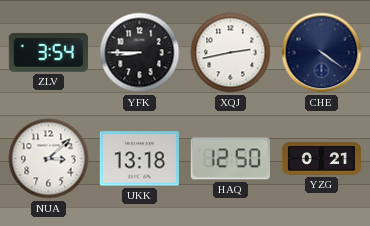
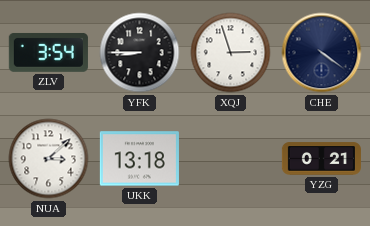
XQJ: 2:43 -> 2:57 (231, 53)
HAQ: 12:50 -> none (230, 159)
